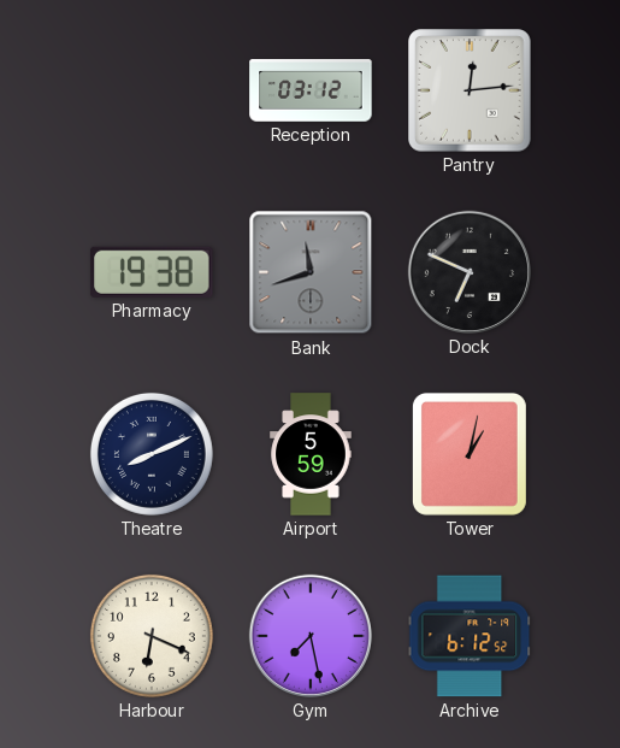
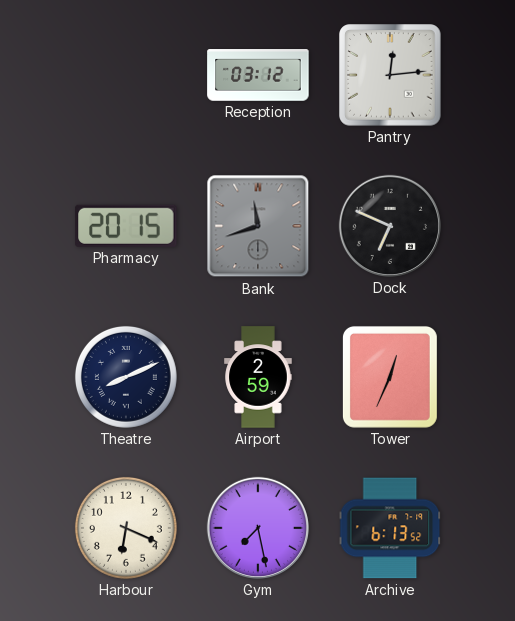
Pharmacy: 19:38 -> 20:15 (126, 226)
Airport: 5:59 -> 2:59 (258, 377)
Tower: 1:02 -> 12:34 (390, 377)
Archive: 6:12 -> 6:13 (390, 528)
